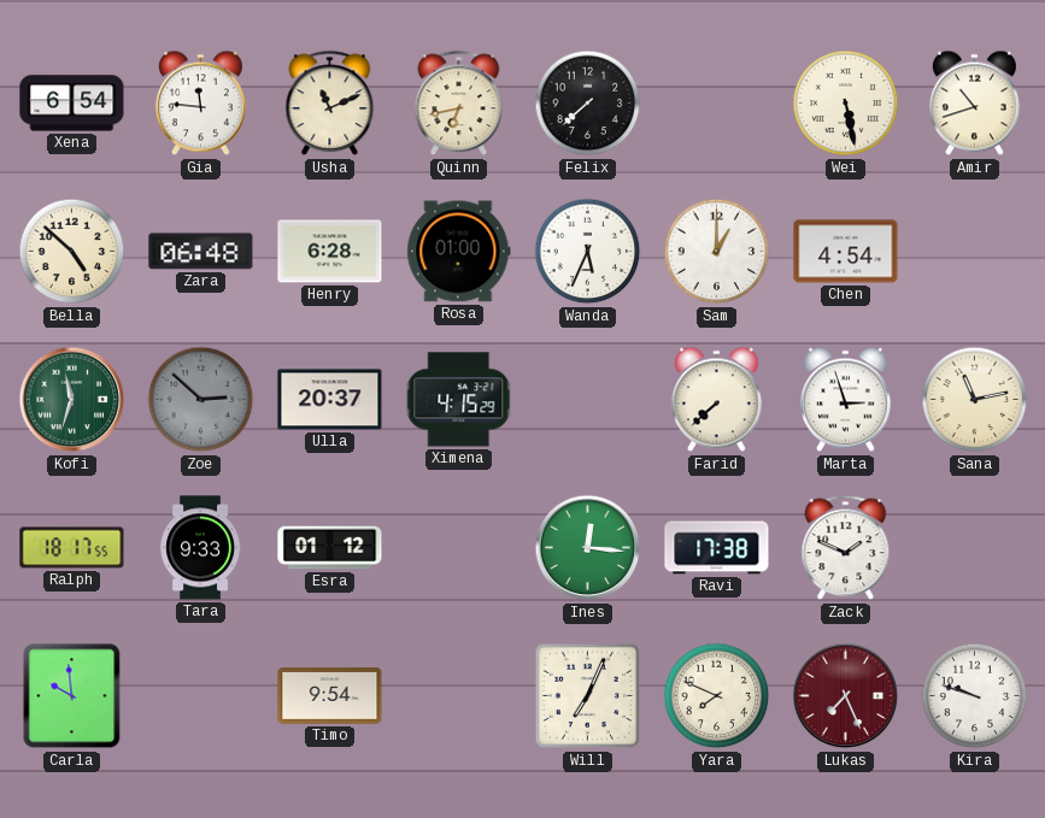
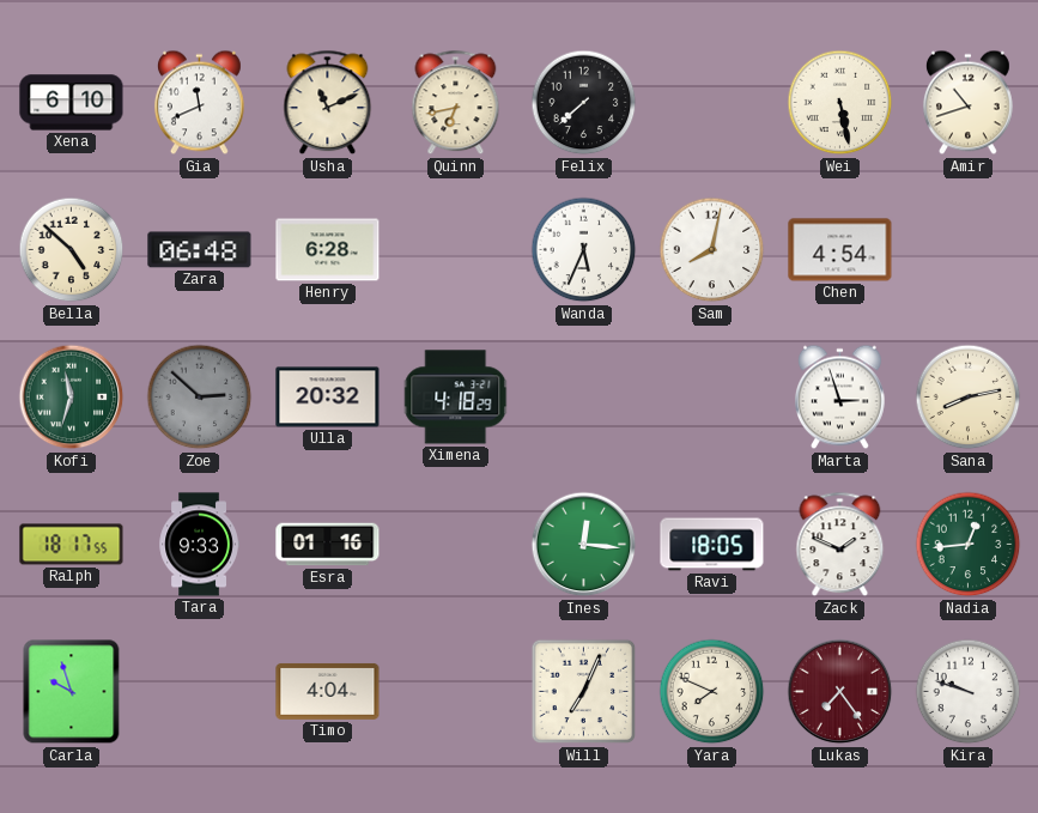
Xena: 6:54 -> 6:10 (72, 103)
Gia: 11:46 -> 11:41 (199, 103)
Rosa: 01:00 -> none (459, 252)
Sam: 1:00 -> 8:02 (712, 250)
Ulla: 20:37 -> 20:32 (328, 398)
Ximena: 4:15 -> 4:18 (456, 398)
Farid: 7:38 -> none (716, 400)
Sana: 11:13 -> 8:13 (969, 398)
Esra: 01:12 -> 01:16 (328, 545)
Ravi: 17:38 -> 18:05 (712, 545)
Nadia: none -> 12:44 (969, 545)
Carla: 9:59 -> 9:57 (72, 692)
Timo: 9:54 -> 4:04 (328, 691)
Lukas: 7:26 -> 7:24 (840, 692)
